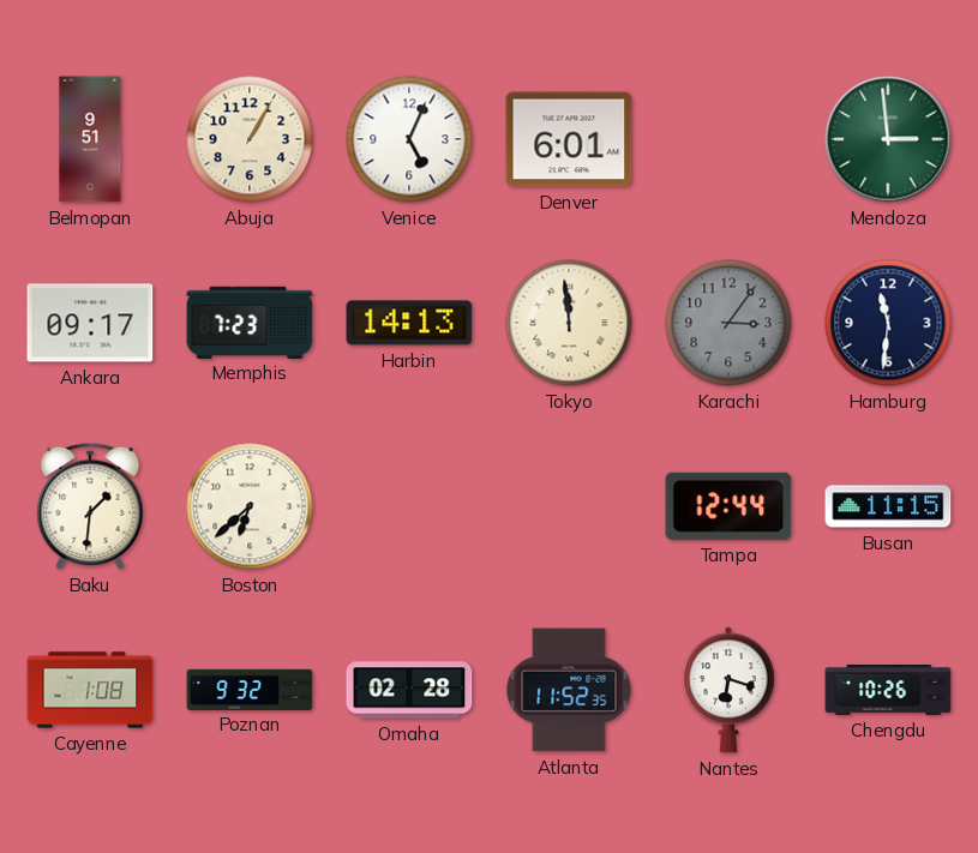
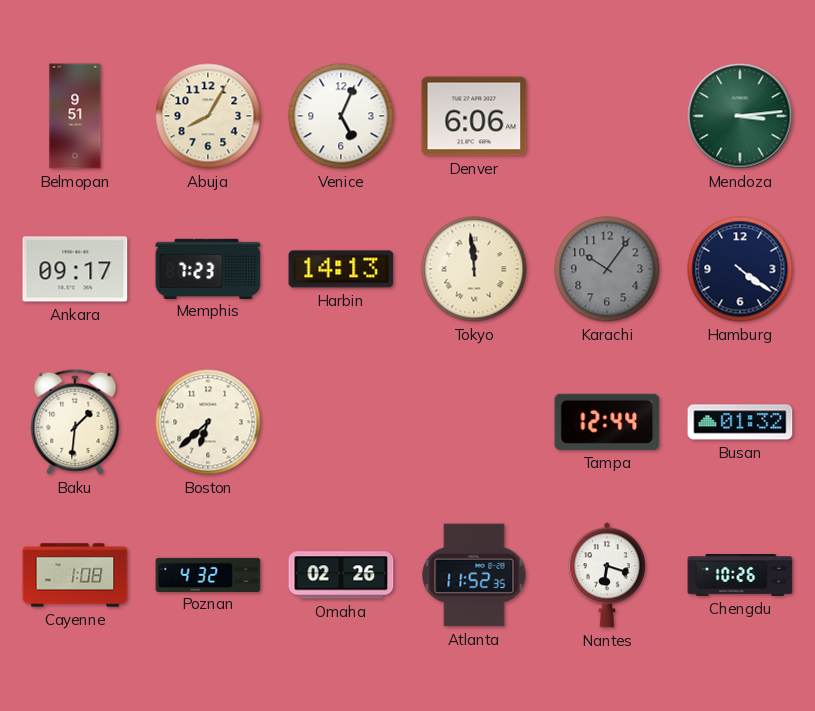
Abuja: 1:05 -> 8:05 (208, 116)
Denver: 6:01 -> 6:06 (474, 116)
Mendoza: 2:59 -> 3:14 (740, 116)
Karachi: 3:06 -> 10:06 (607, 269)
Hamburg: 11:31 -> 4:21 (740, 269)
Busan: 11:15 -> 01:32 (740, 422)
Poznan: 9:32 -> 4:32 (208, 574)
Omaha: 02:28 -> 02:26 (341, 575)
